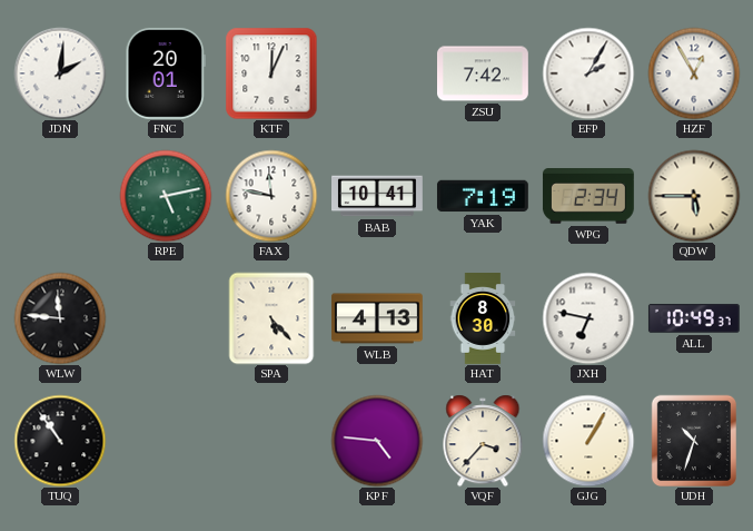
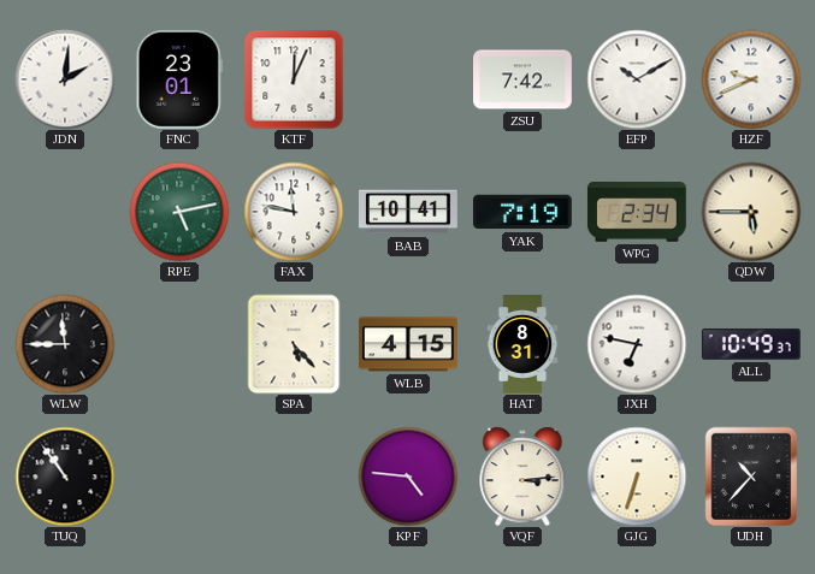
FNC: 20:01 -> 23:01 (179, 79)
EFP: 2:05 -> 10:10 (637, 79)
HZF: 12:55 -> 9:41 (751, 79)
WLW: 11:46 -> 11:45 (65, 344)
WLB: 4:13 -> 4:15 (408, 344)
HAT: 8:30 -> 8:31 (522, 345)
VQF: 3:37 -> 3:14 (522, 477)
GJG: 1:05 -> 6:33 (637, 477)
UDH: 10:33 -> 10:37 (750, 475)
